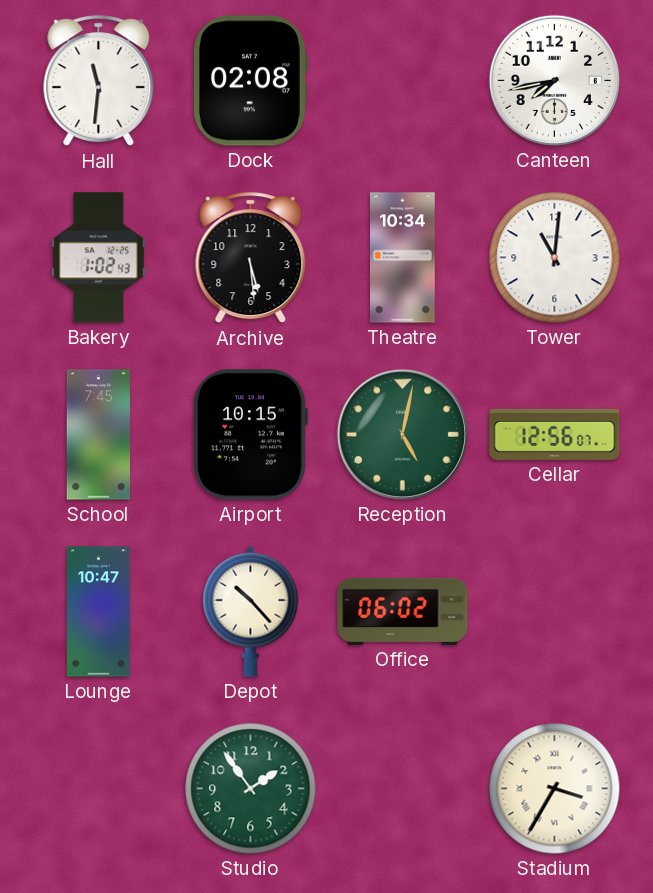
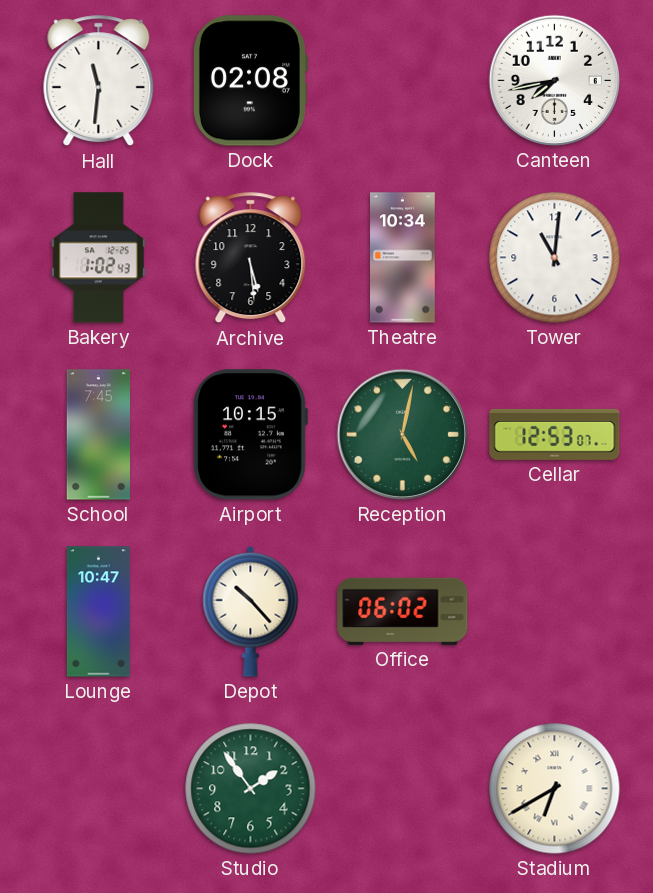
Cellar: 12:56 -> 12:53 (555, 434)
Stadium: 3:35 -> 6:40 (555, 789)
